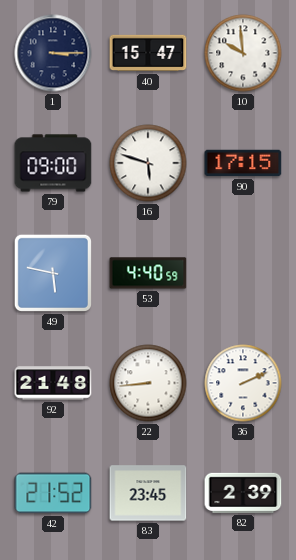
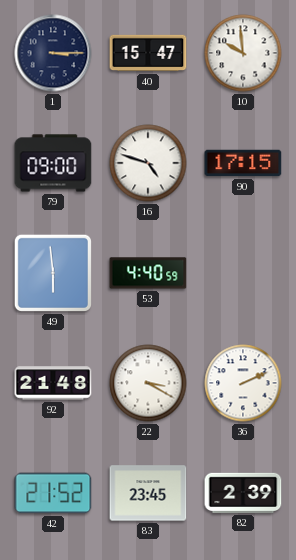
16: 5:48 -> 4:48 (148, 163)
49: 5:47 -> 5:59 (53, 273)
22: 8:44 -> 3:20 (148, 383)
